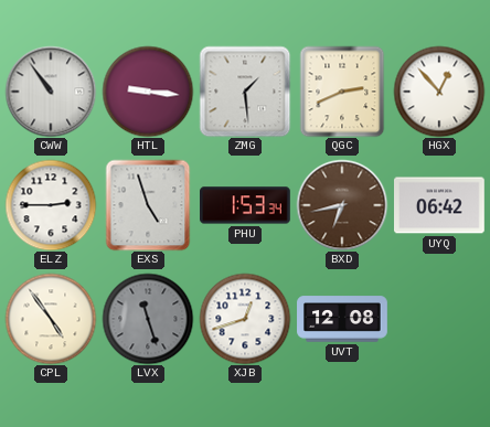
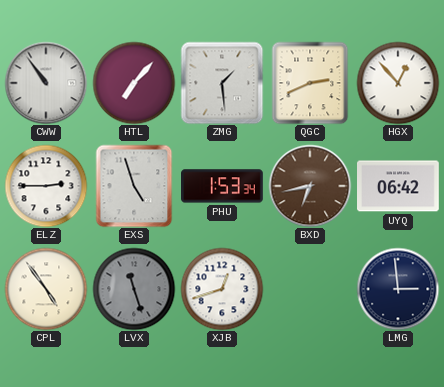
HTL: 9:16 -> 7:07 (134, 83)
UVT: 12:08 -> none (342, 319)
LMG: none -> 2:59 (398, 289)
